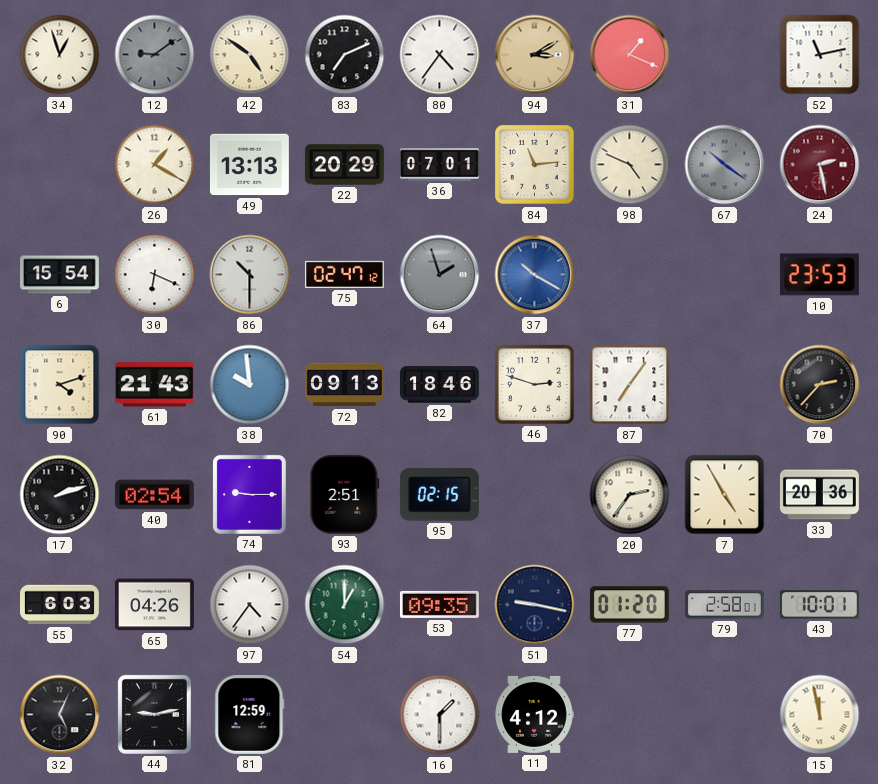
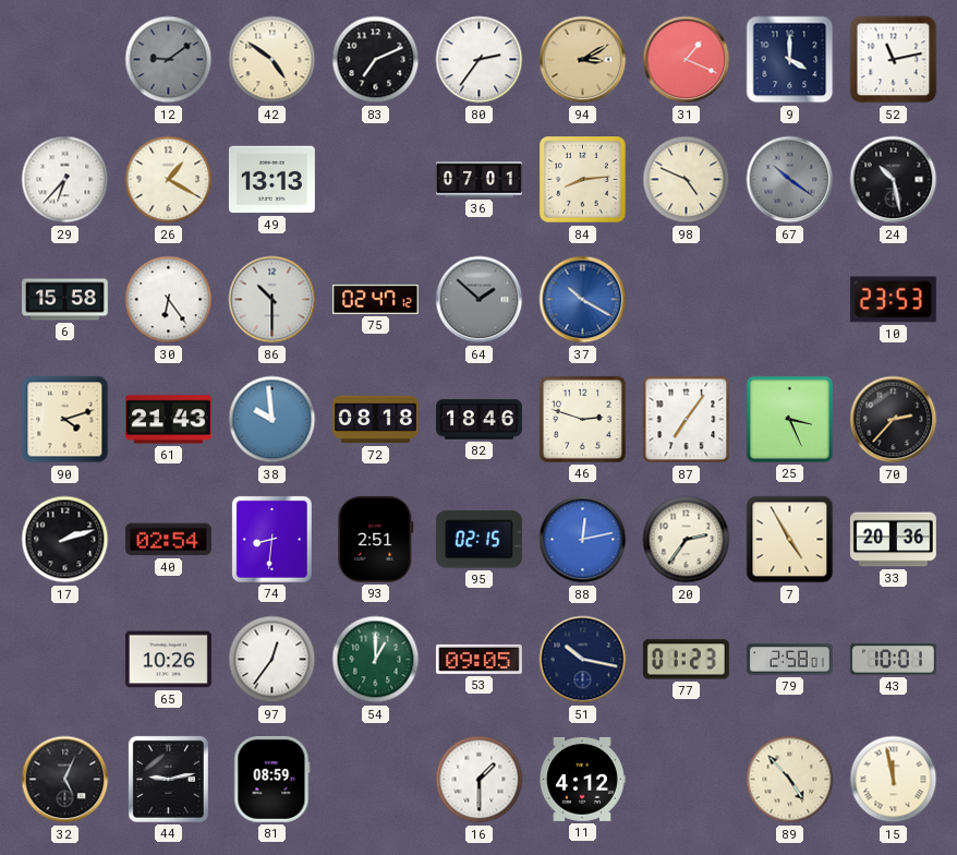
34: 12:57 -> none (60, 55)
80: 4:36 -> 2:36 (480, 60)
9: none -> 4:00 (790, 60)
29: none -> 6:37 (65, 180)
22: 20:29 -> none (344, 165)
84: 11:14 -> 8:14 (583, 180)
24: 2:28 -> 10:28 (894, 180)
24 dial: burgundy -> black (894, 180)
6: 15:54 -> 15:58 (65, 300)
30: 6:19 -> 6:24 (169, 300)
64: 1:57 -> 1:52 (480, 300)
72: 09:13 -> 08:18 (375, 420)
25: none -> 3:26 (789, 419)
74: 9:15 -> 8:31 (271, 539)
88: none -> 12:13 (583, 540)
55: 6:03 -> none (60, 605)
65: 04:26 -> 10:26 (168, 660)
97: 4:36 -> 12:36 (272, 660)
53: 09:35 -> 09:05 (478, 659)
51: 9:17 -> 10:17 (583, 660)
77: 01:20 -> 01:23 (686, 660)
81: 12:59 -> 08:59 (272, 779)
89: none -> 4:53 (790, 780)
